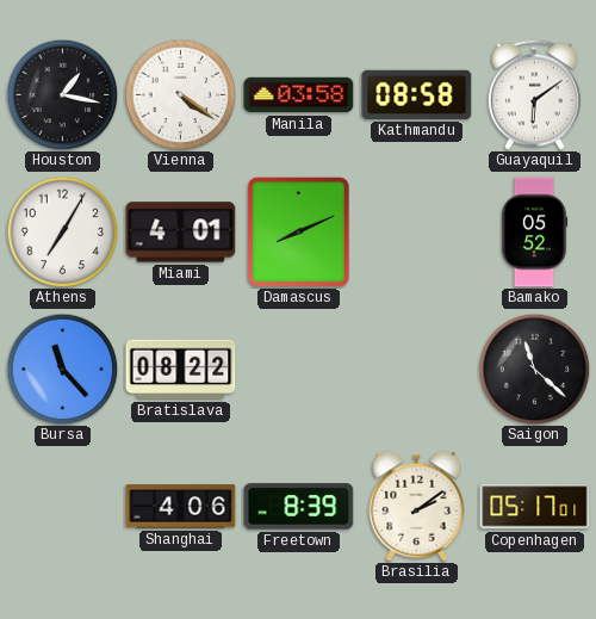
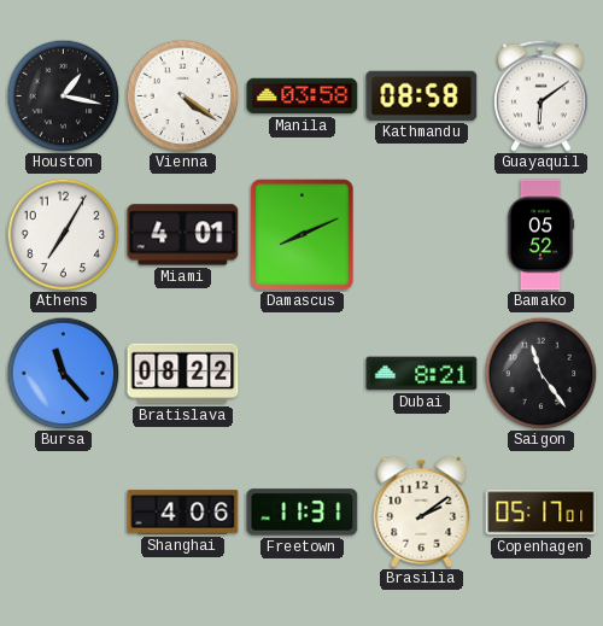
Dubai: none -> 8:21 (422, 374)
Saigon: 11:22 -> 11:24 (540, 373)
Freetown: 8:39 -> 11:31 (303, 513)
